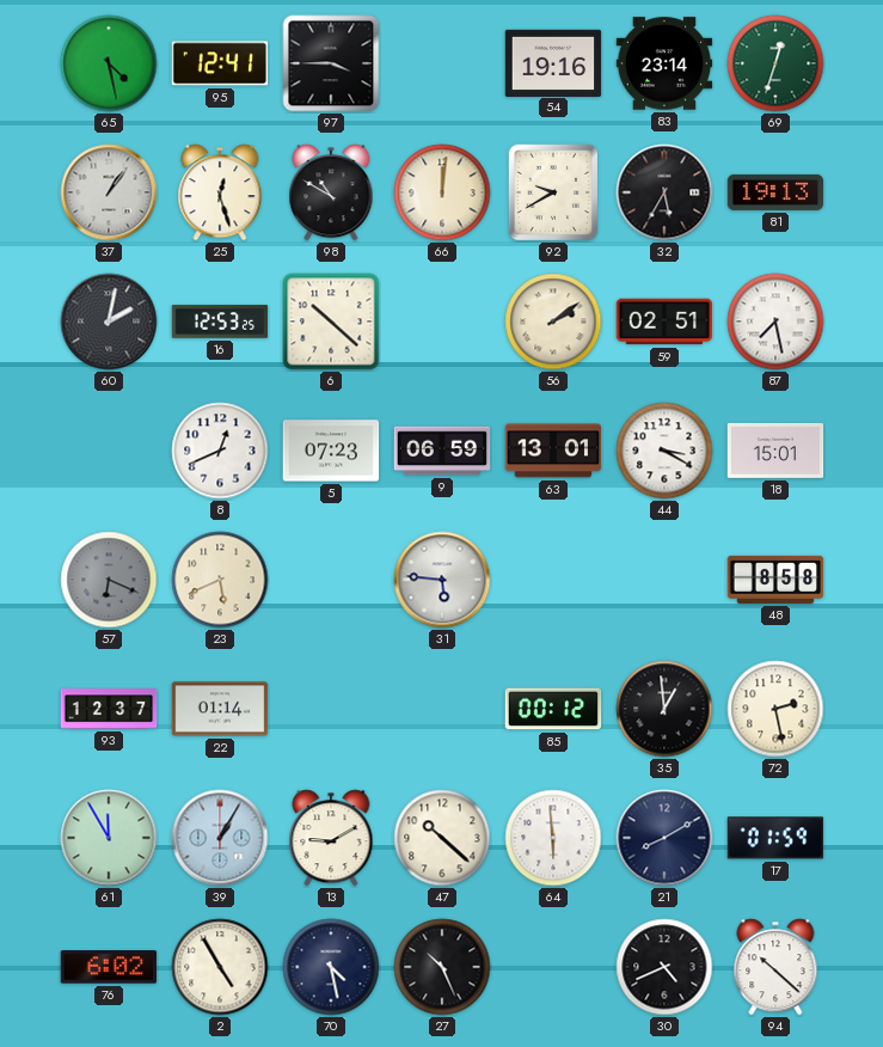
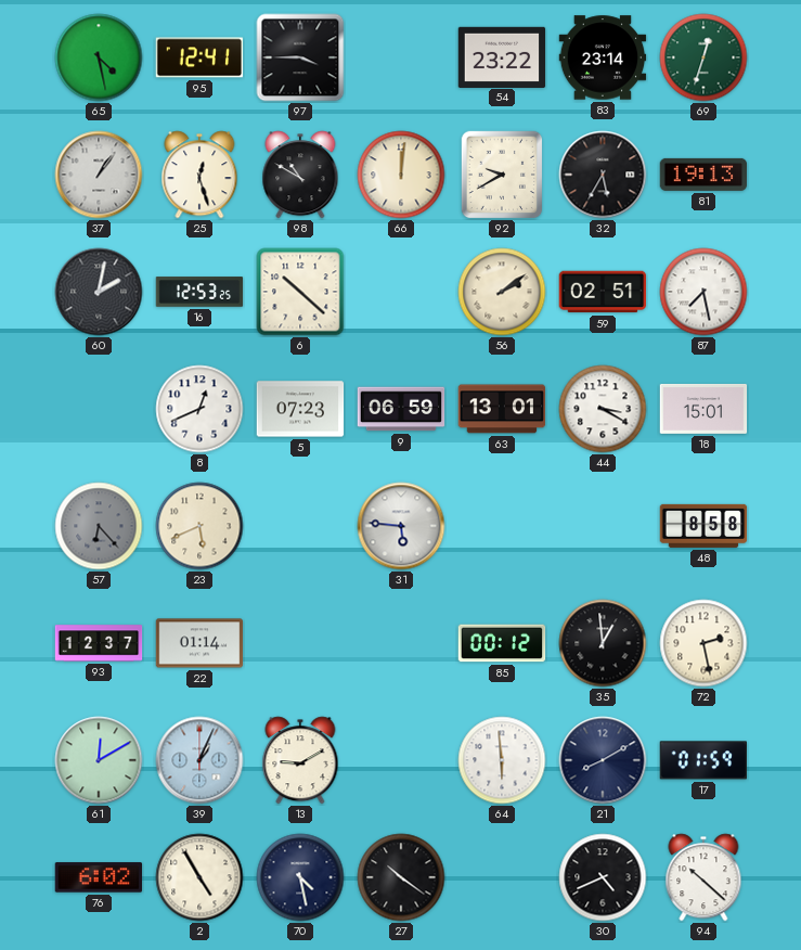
54: 19:16 -> 23:22 (502, 56)
57: 6:19 -> 6:23 (99, 526)
61: 11:55 -> 12:10 (99, 760)
39: 1:05 -> 1:04 (199, 760)
47: 10:22 -> none (442, 838)
27: 10:26 -> 10:21 (401, 877)
